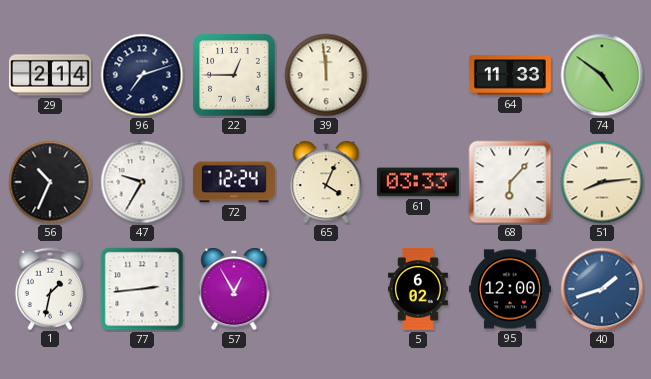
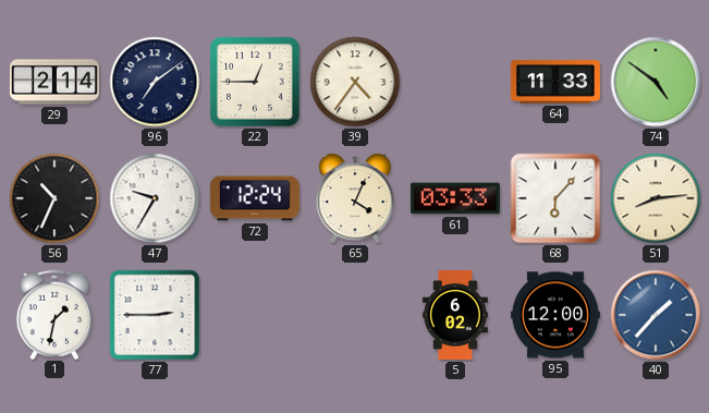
96: 7:12 -> 7:09 (155, 82)
39: 11:59 -> 4:36 (355, 82)
77: 2:44 -> 2:45 (155, 315)
57: 12:55 -> none (234, 289)
40: 1:42 -> 1:37 (656, 315)
